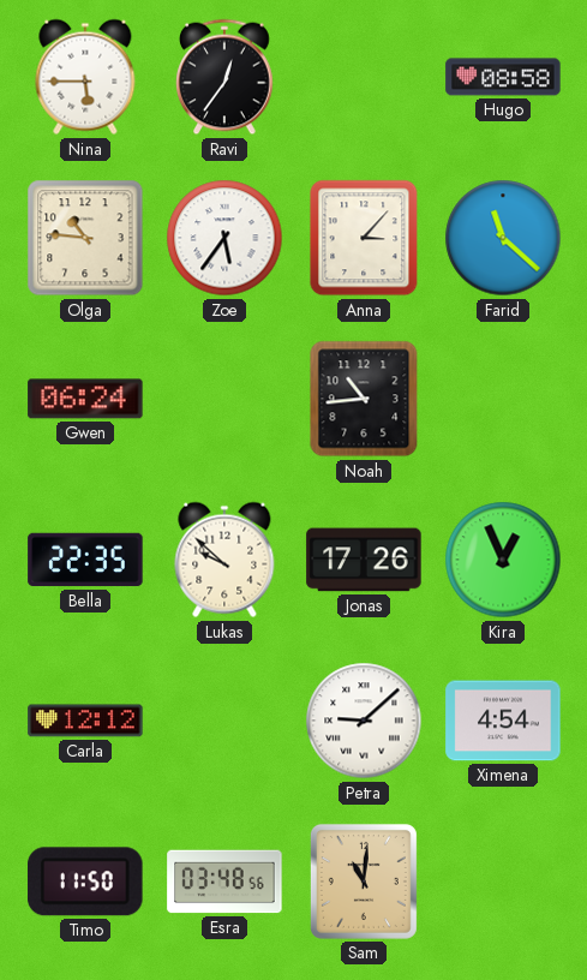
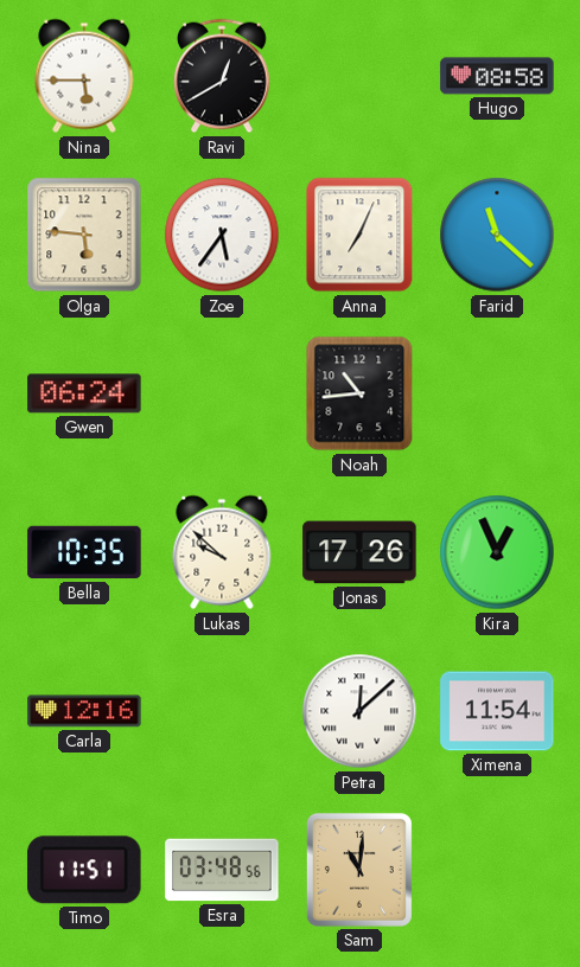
Ravi: 12:36 -> 12:40 (223, 76)
Olga: 10:46 -> 5:46 (84, 235)
Anna: 3:07 -> 7:04 (359, 235)
Bella: 22:35 -> 10:35 (84, 552)
Carla: 12:12 -> 12:16 (84, 711)
Petra: 9:08 -> 12:08 (359, 711)
Ximena: 4:54 -> 11:54 (497, 711)
Timo: 11:50 -> 11:51 (84, 870)
